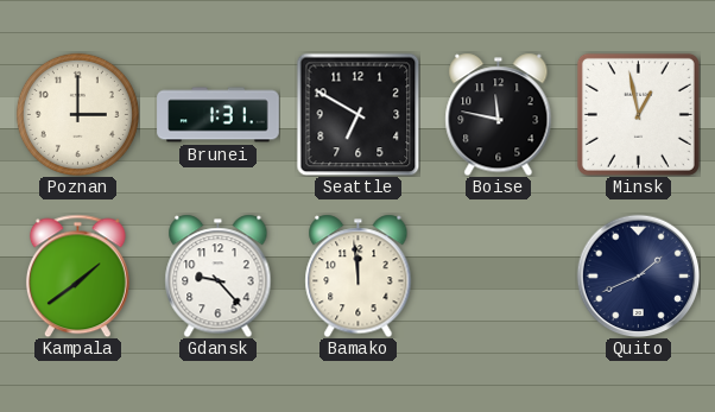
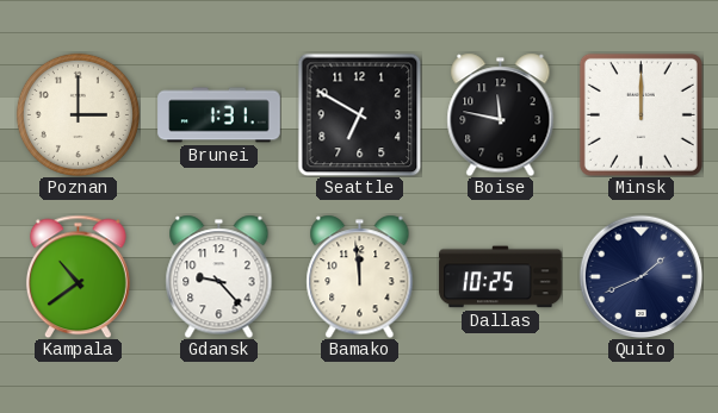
Minsk: 12:58 -> 12:00 (640, 114)
Kampala: 1:39 -> 10:39 (78, 276)
Dallas: none -> 10:25 (501, 277)
